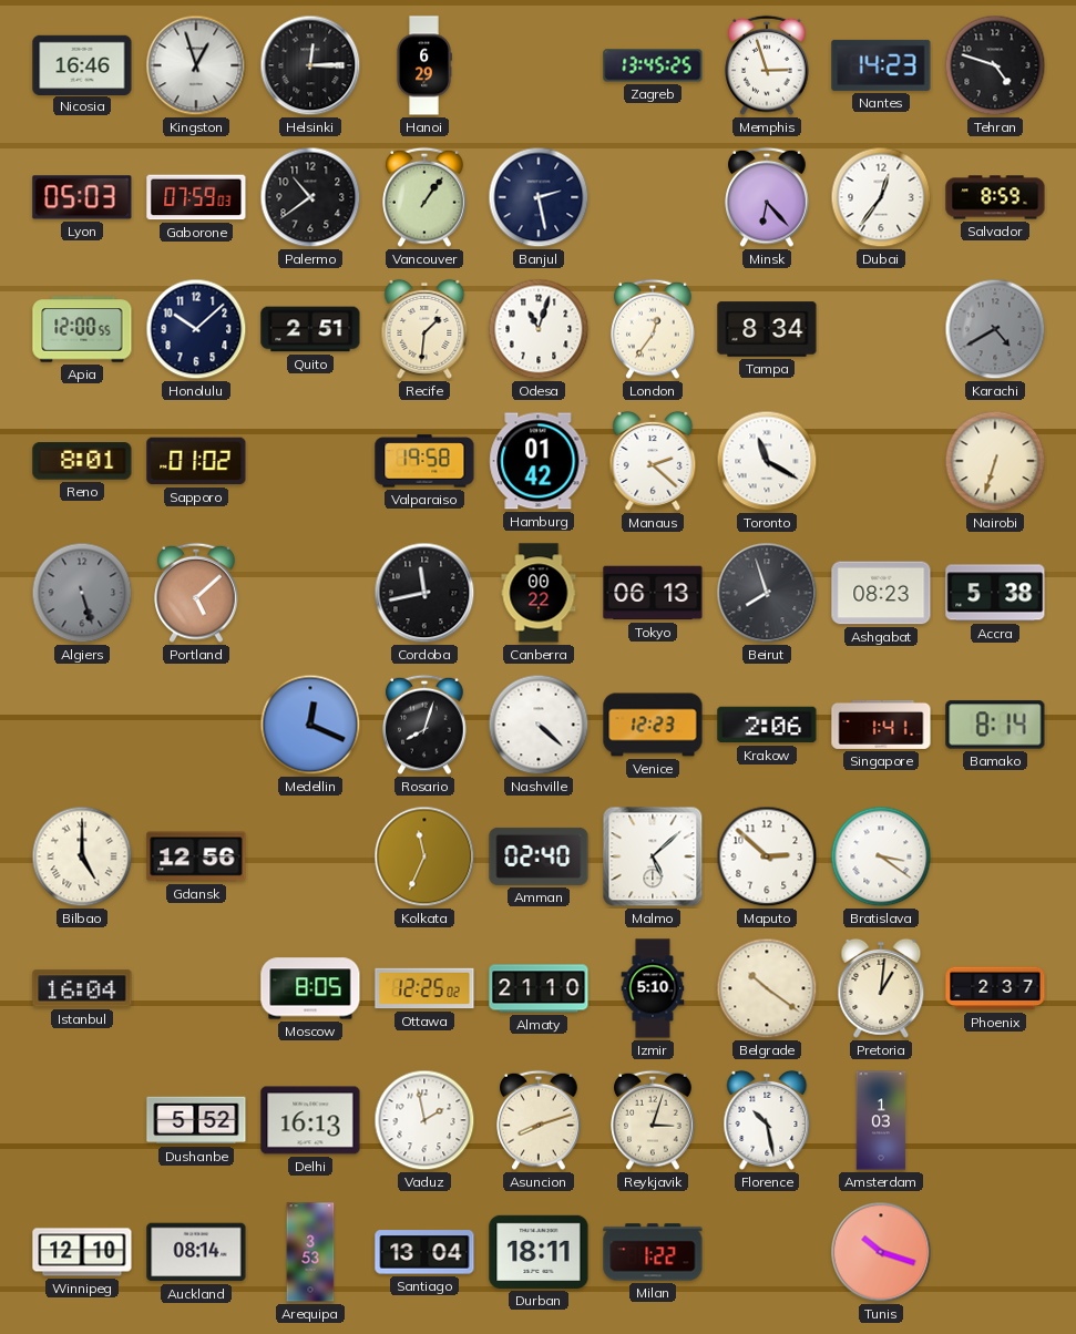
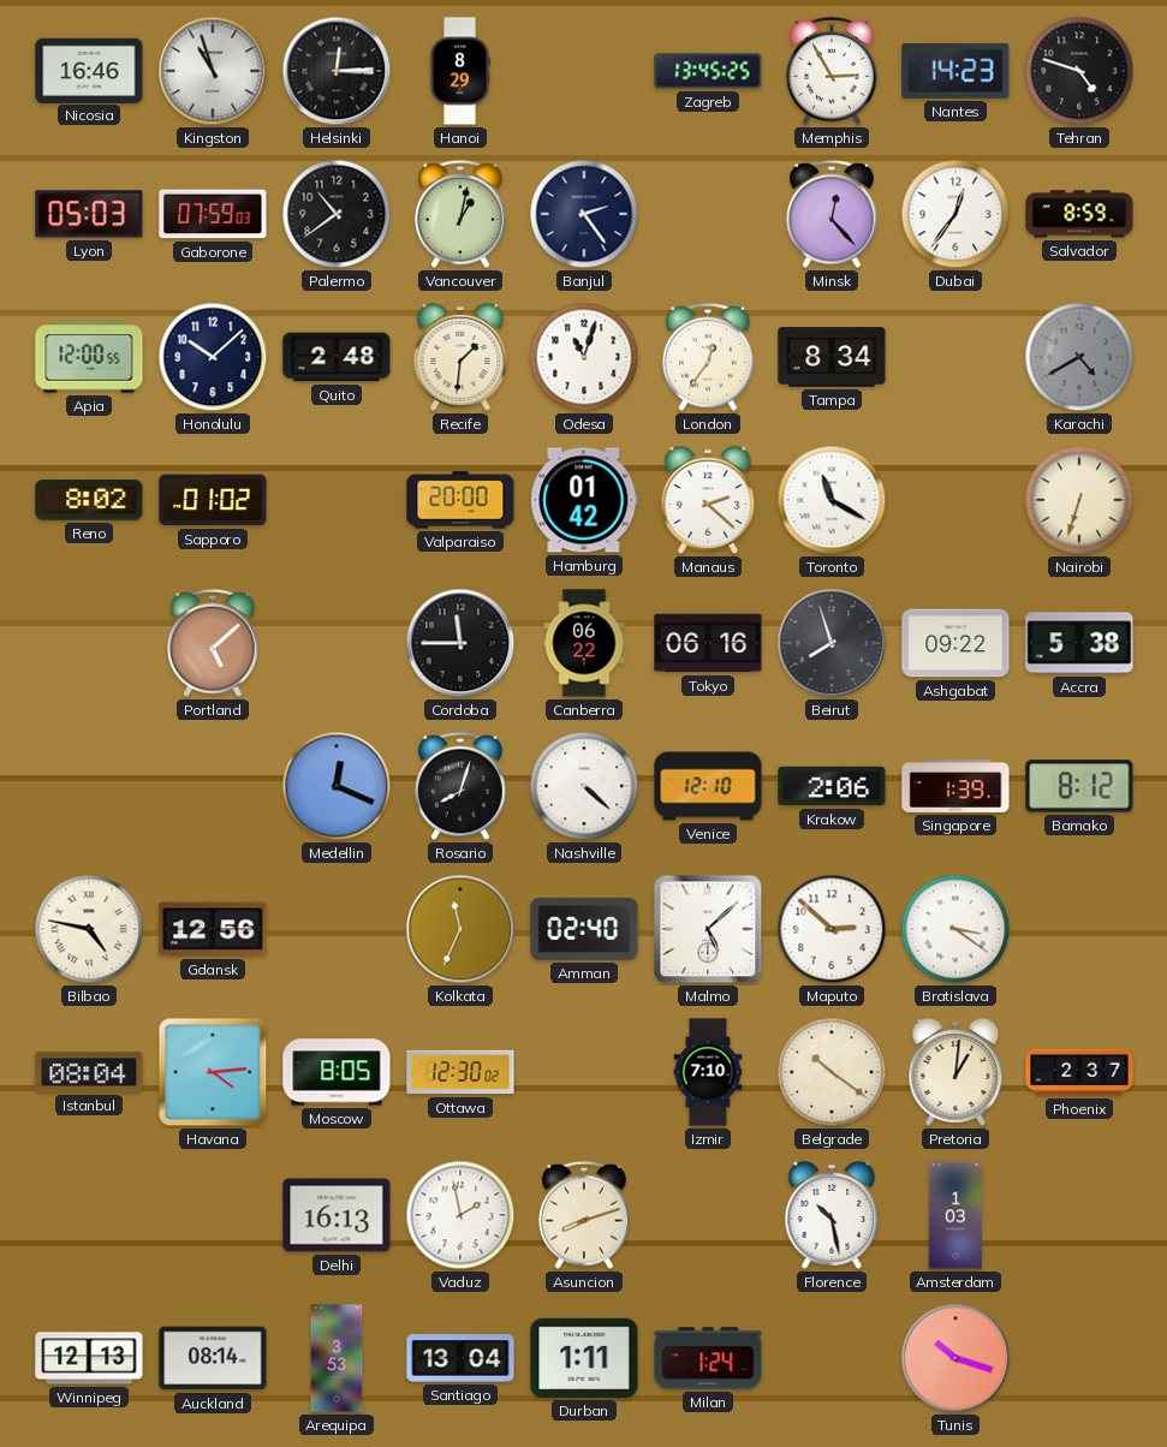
Kingston: 12:57 -> 10:57 (213, 71)
Hanoi: 6:29 -> 8:29 (460, 71)
Memphis: 2:57 -> 2:55 (832, 71)
Vancouver: 1:06 -> 1:02 (460, 214)
Banjul: 2:28 -> 2:24 (584, 214)
Minsk: 6:23 -> 12:23 (832, 214)
Quito: 2:51 -> 2:48 (337, 357)
Reno: 8:01 -> 8:02 (89, 500)
Valparaiso: 19:58 -> 20:00 (460, 500)
Algiers: 5:27 -> none (82, 593)
Cordoba: 11:43 -> 11:45 (460, 643)
Canberra: 00:22 -> 06:22 (584, 643)
Tokyo: 06:13 -> 06:16 (708, 643)
Ashgabat: 08:23 -> 09:22 (955, 643)
Venice: 12:23 -> 12:10 (708, 786)
Singapore: 1:41 -> 1:39 (955, 786)
Bamako: 8:14 -> 8:12 (1079, 786)
Bilbao: 5:00 -> 4:47 (89, 929)
Istanbul: 16:04 -> 08:04 (89, 1072)
Havana: none -> 4:14 (213, 1072)
Ottawa: 12:25 -> 12:30 (460, 1072)
Almaty: 21:10 -> none (539, 988)
Izmir: 5:10 -> 7:10 (708, 1072)
Dushanbe: 5:52 -> none (196, 1120)
Reykjavik: 3:03 -> none (653, 1120)
Winnipeg: 12:10 -> 12:13 (89, 1358)
Durban: 18:11 -> 1:11 (584, 1358)
Milan: 1:22 -> 1:24 (708, 1358)
